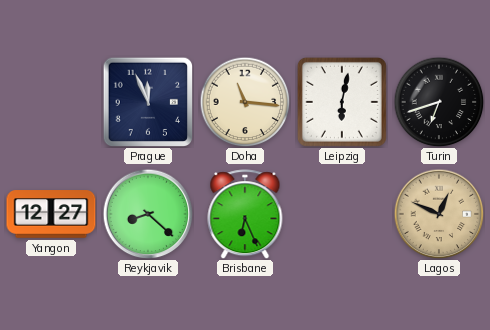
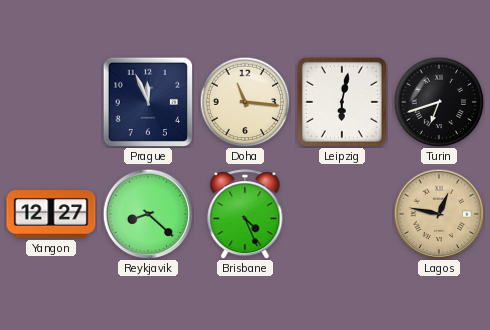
Brisbane: 6:26 -> 4:26 (245, 214)
Lagos: 12:49 -> 12:47 (439, 214)
